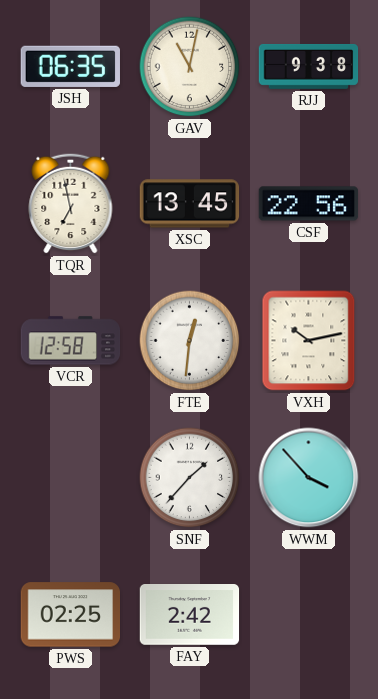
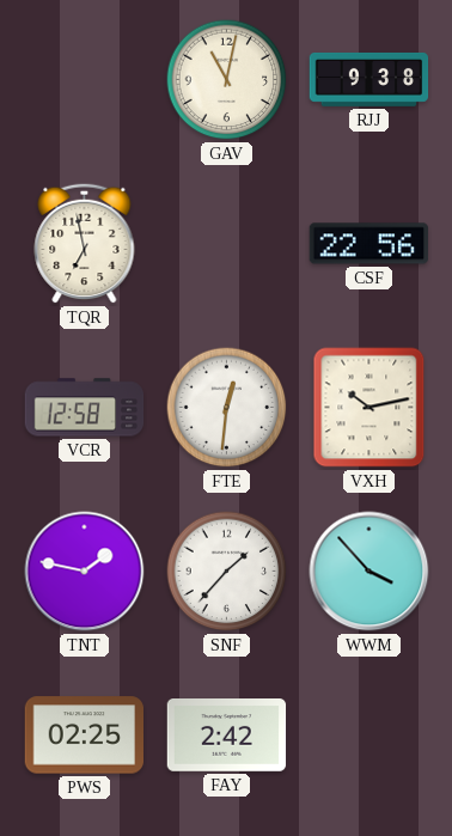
JSH: 06:35 -> none (70, 66)
XSC: 13:45 -> none (190, 204)
TNT: none -> 1:47 (85, 572)
